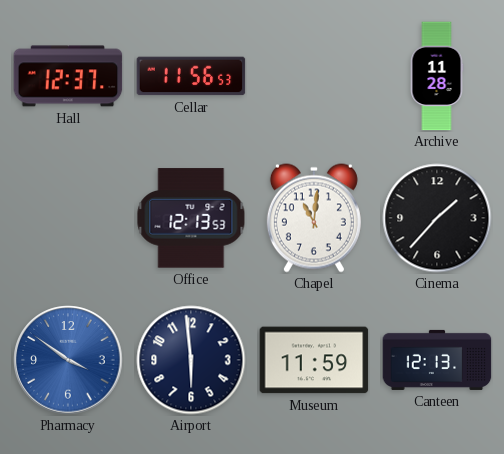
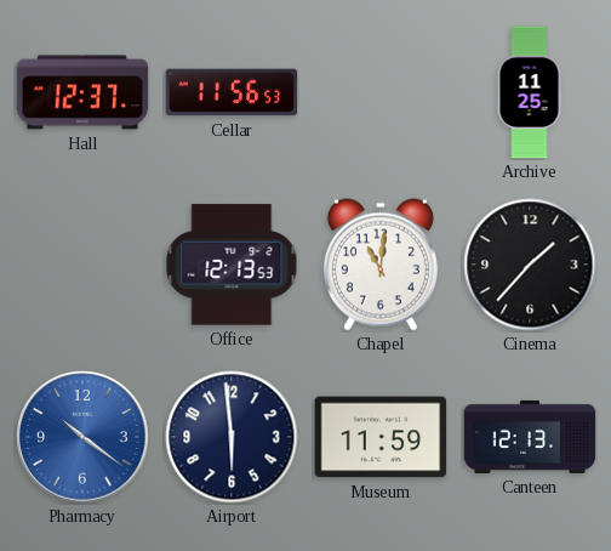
Archive: 11:28 -> 11:25 (530, 92)
Pharmacy: 3:51 -> 10:21 (82, 437)
